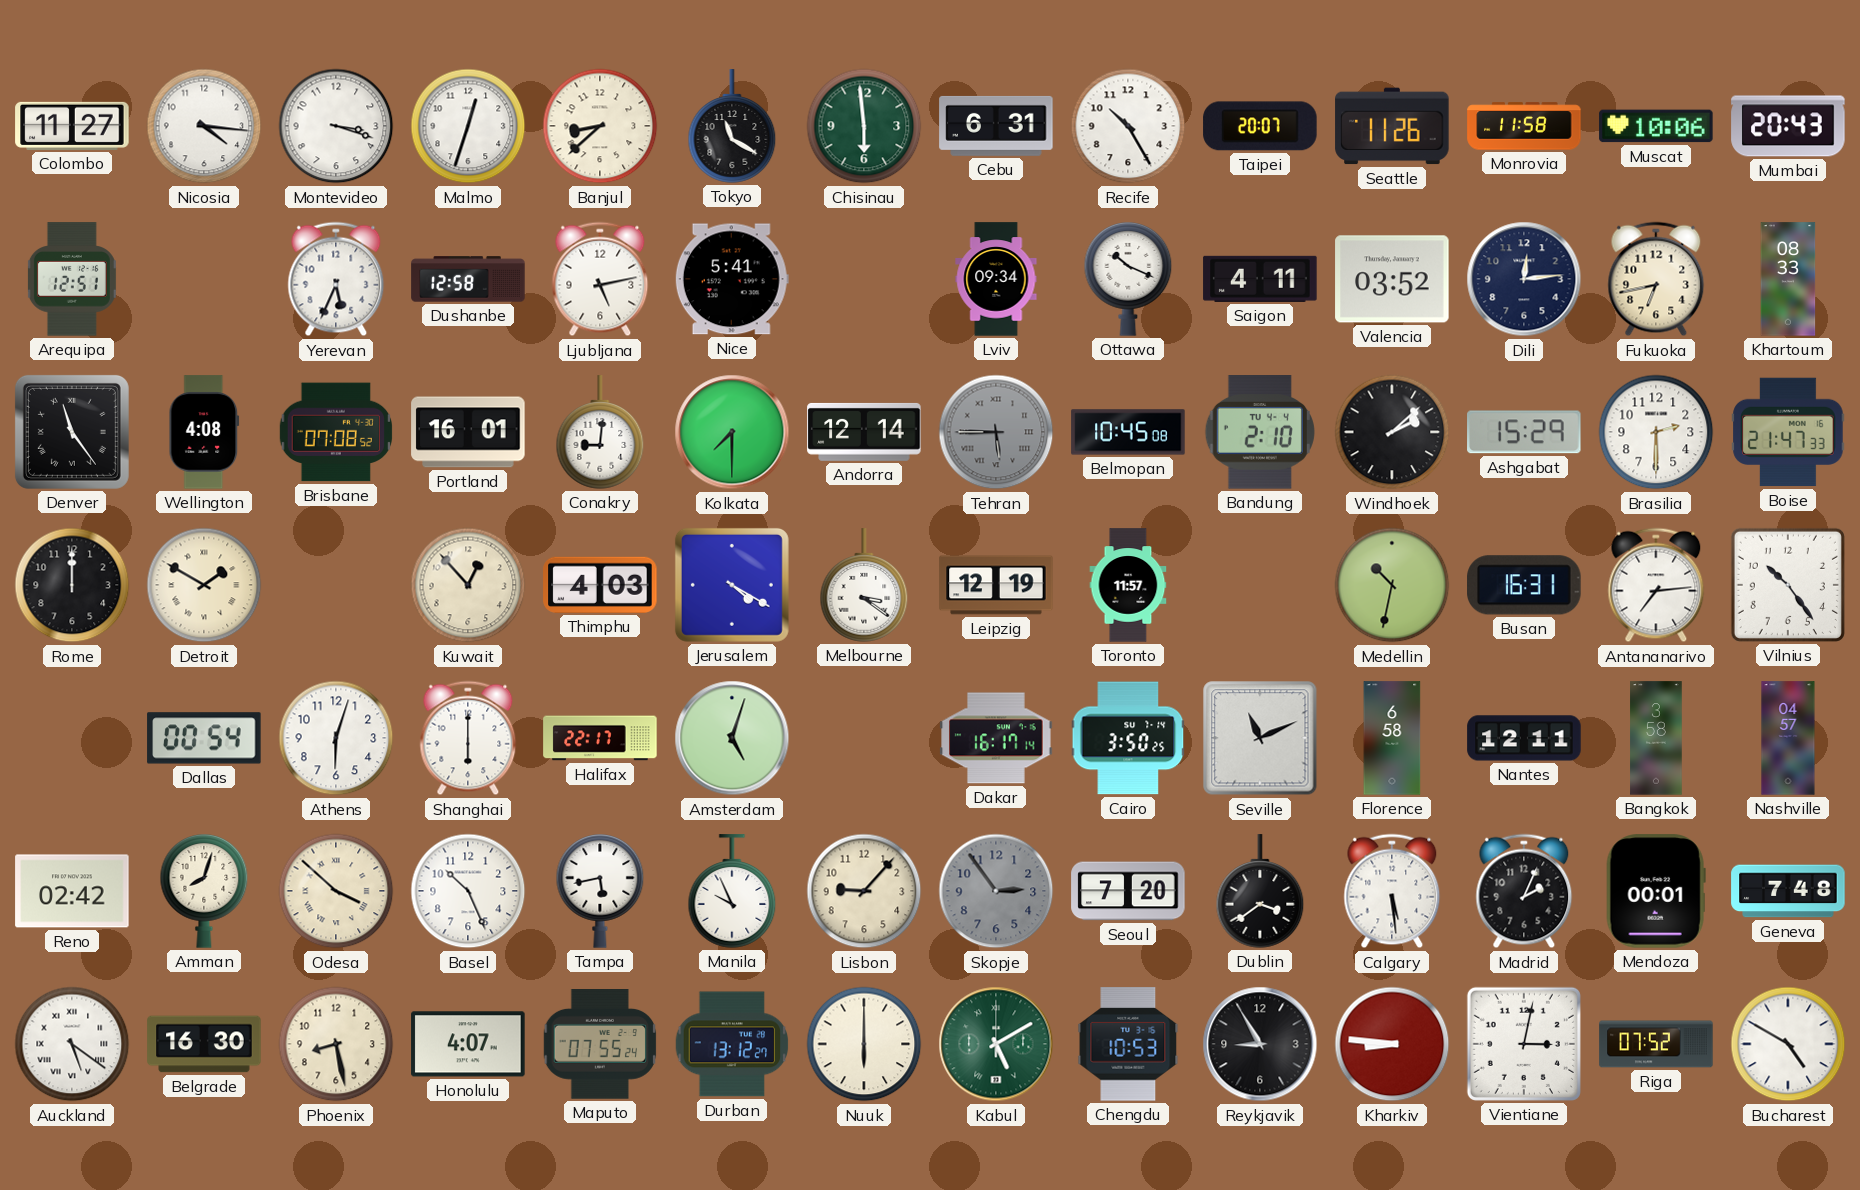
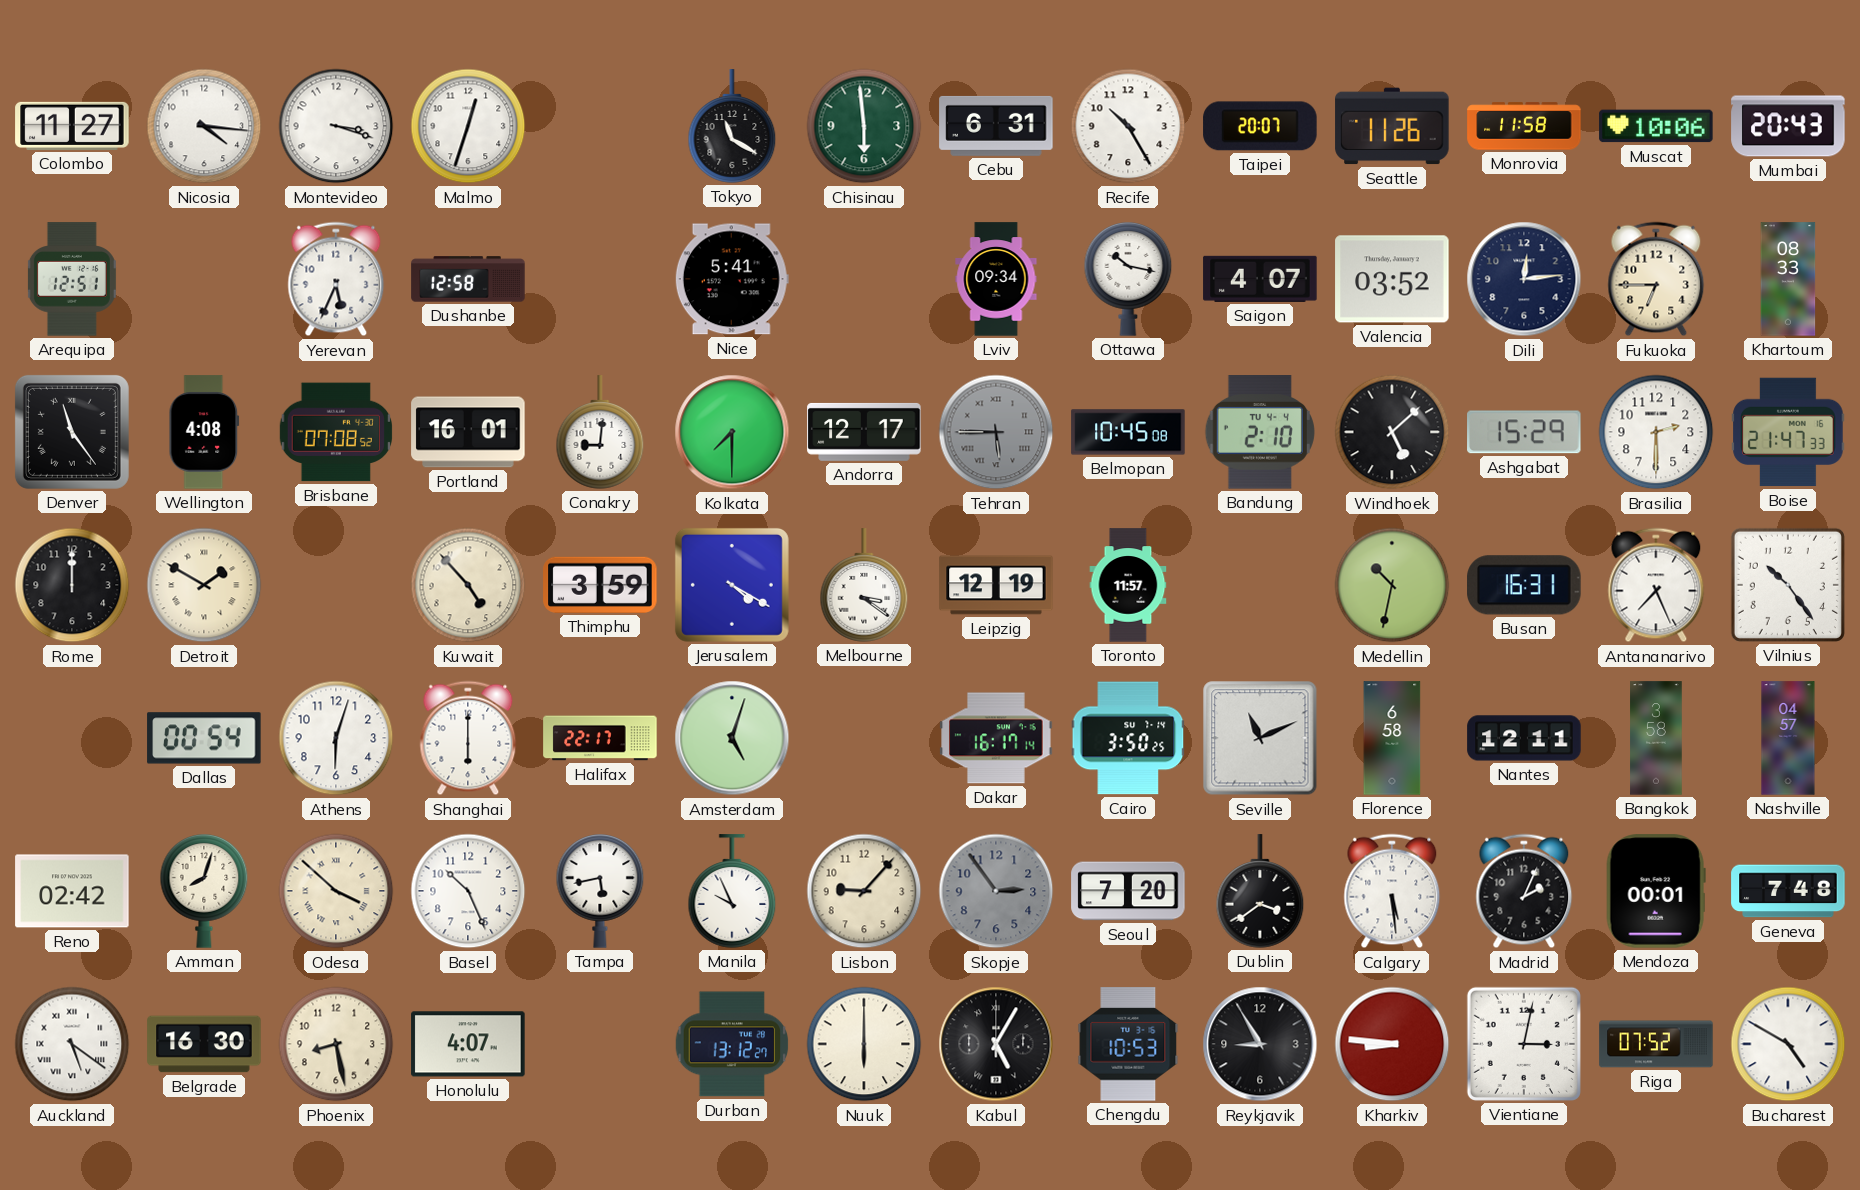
Banjul: 8:38 -> none (600, 126)
Ljubljana: 5:13 -> none (600, 279)
Ottawa: 10:19 -> 10:17 (1128, 280)
Saigon: 4:11 -> 4:07 (1260, 279)
Fukuoka: 6:43 -> 6:45 (1656, 279)
Andorra: 12:14 -> 12:17 (864, 432)
Windhoek: 2:08 -> 5:08 (1392, 432)
Kuwait: 12:53 -> 4:53 (468, 585)
Thimphu: 4:03 -> 3:59 (600, 585)
Antananarivo: 7:14 -> 7:26 (1656, 585)
Maputo: 07:55 -> none (600, 1045)
Kabul: 5:10 -> 5:05 (996, 1044)
Kabul dial: green -> black (996, 1044)
